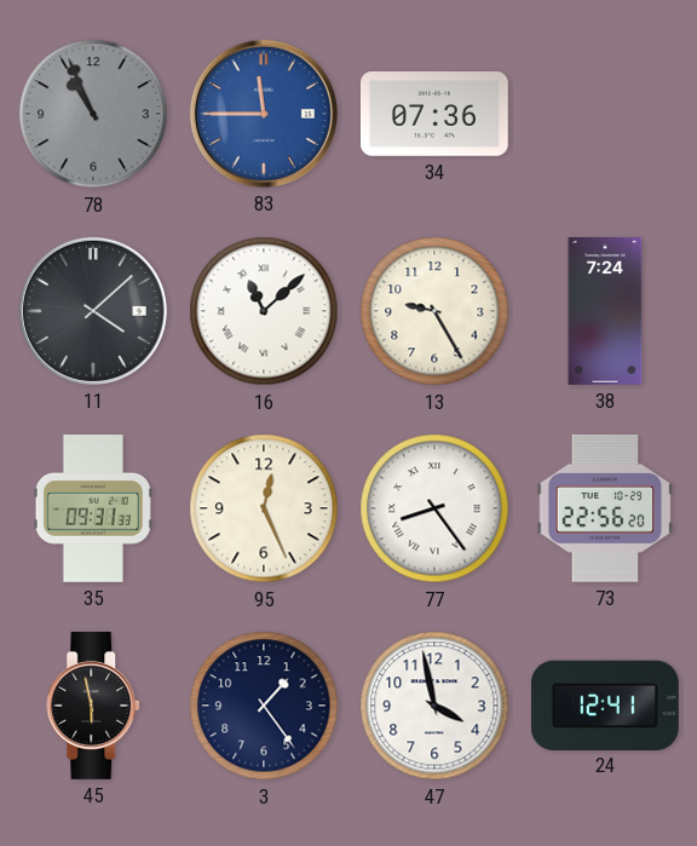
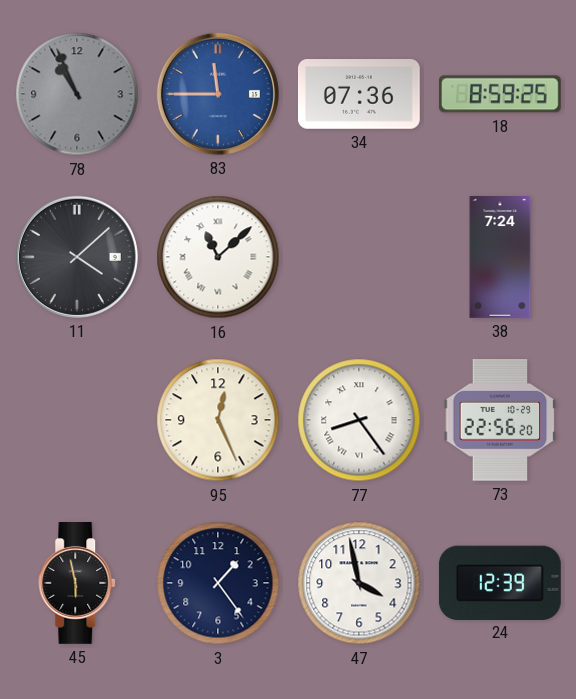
18: none -> 8:59 (500, 94)
13: 9:25 -> none (434, 311)
35: 09:31 -> none (93, 510)
24: 12:41 -> 12:39 (500, 582)
